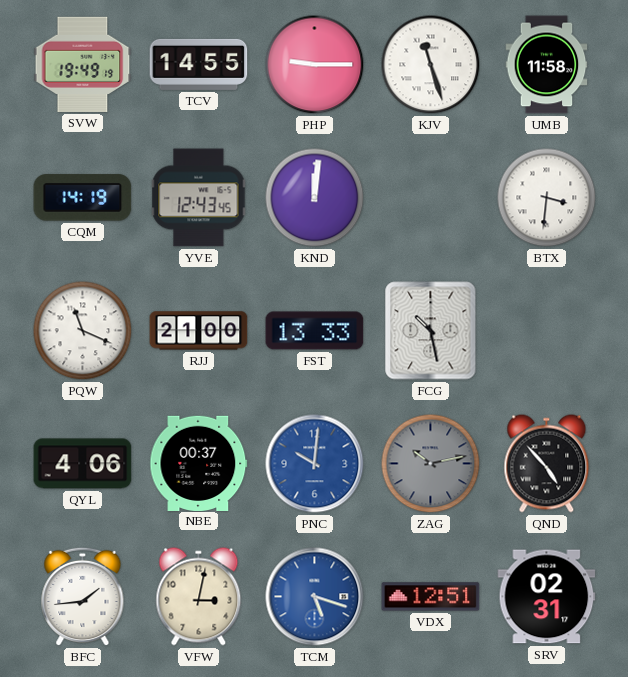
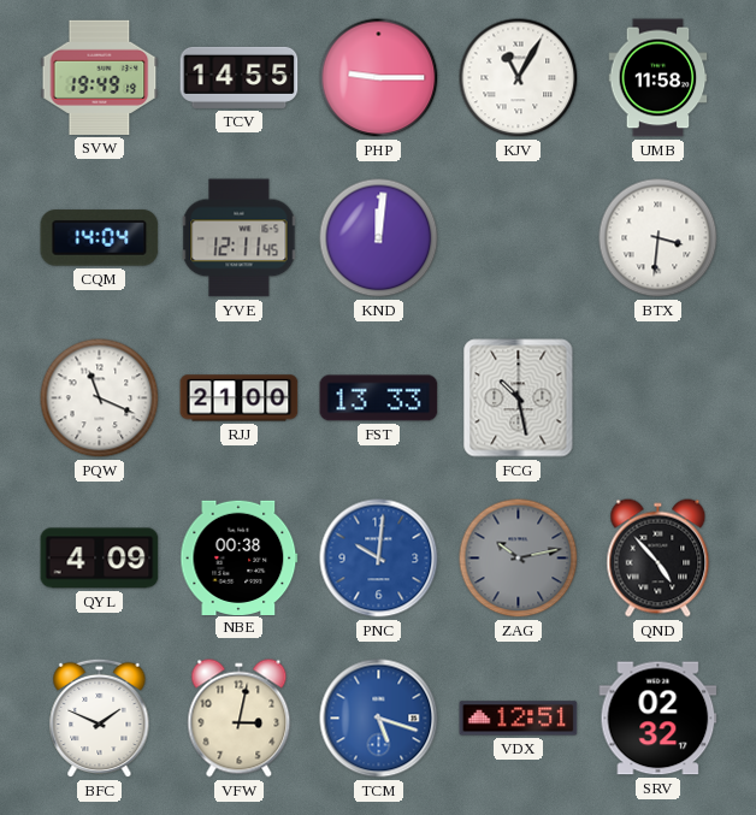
KJV: 11:27 -> 11:05 (519, 78)
CQM: 14:19 -> 14:04 (100, 238)
YVE: 12:43 -> 12:11 (240, 238)
QYL: 4:06 -> 4:09 (100, 559)
NBE: 00:37 -> 00:38 (240, 557)
BFC: 1:44 -> 1:49 (100, 719)
SRV: 02:31 -> 02:32 (658, 719)
